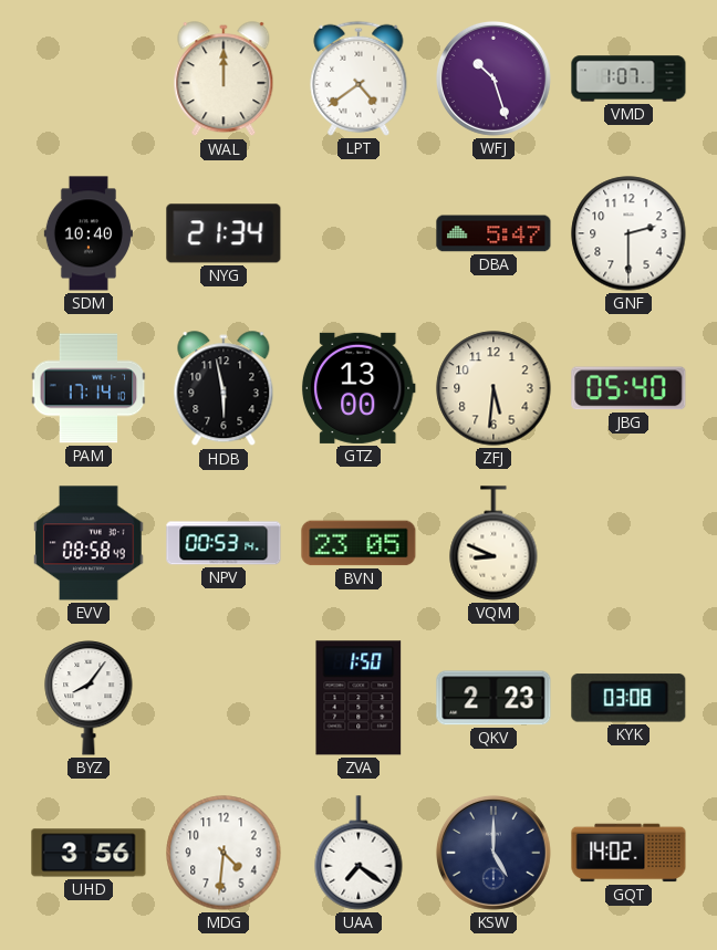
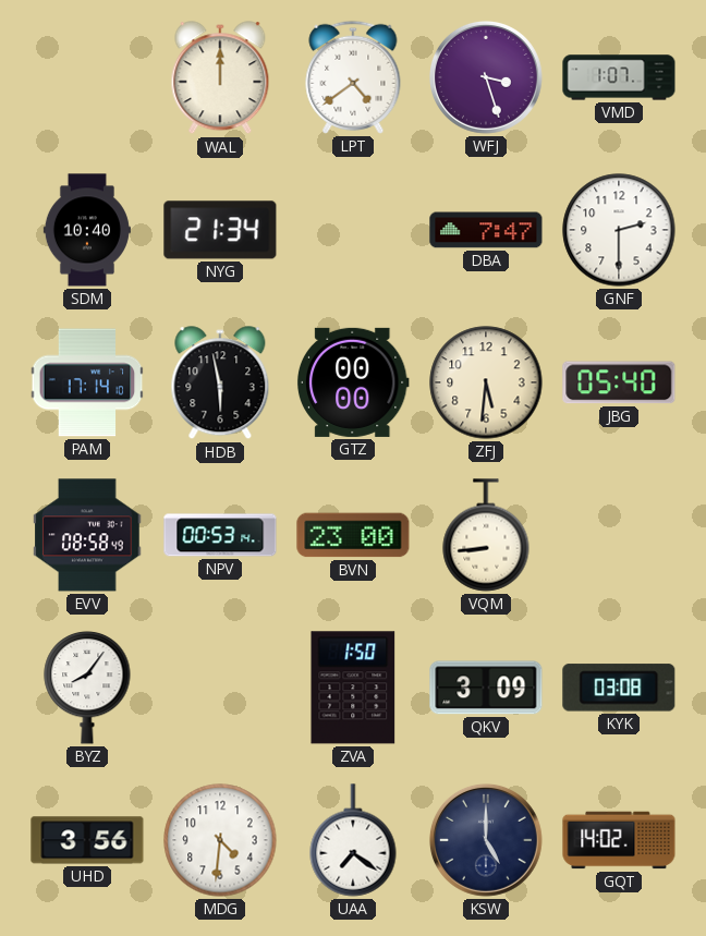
WFJ: 10:27 -> 3:27 (486, 77)
DBA: 5:47 -> 7:47 (486, 230)
GTZ: 13:00 -> 00:00 (353, 382)
BVN: 23:05 -> 23:00 (353, 535)
VQM: 8:49 -> 8:44 (486, 535)
QKV: 2:23 -> 3:09 (486, 688)
